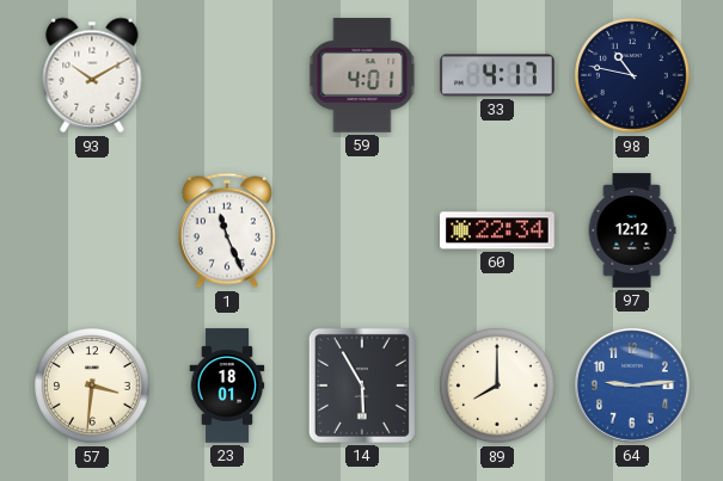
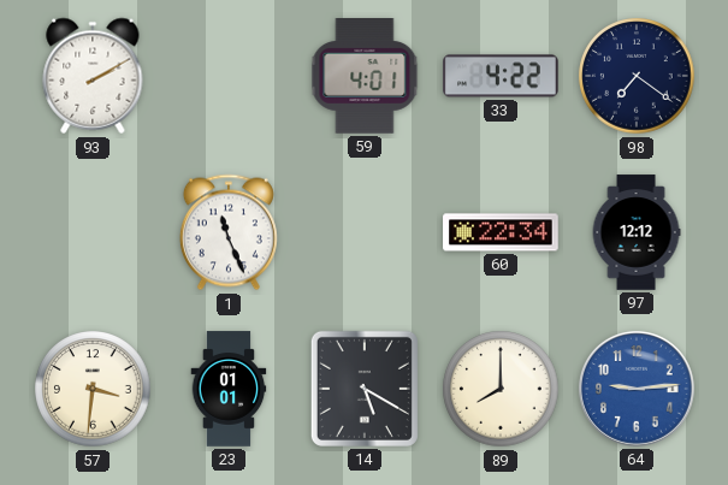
93: 10:10 -> 2:10 (93, 76)
33: 4:17 -> 4:22 (501, 76)
98: 10:47 -> 7:21 (637, 76)
23: 18:01 -> 01:01 (229, 389)
14: 5:55 -> 5:20 (365, 389)
